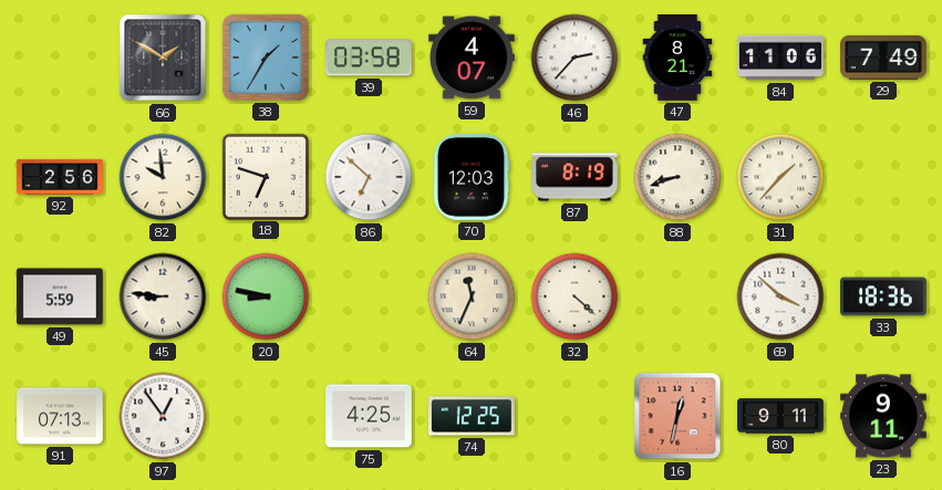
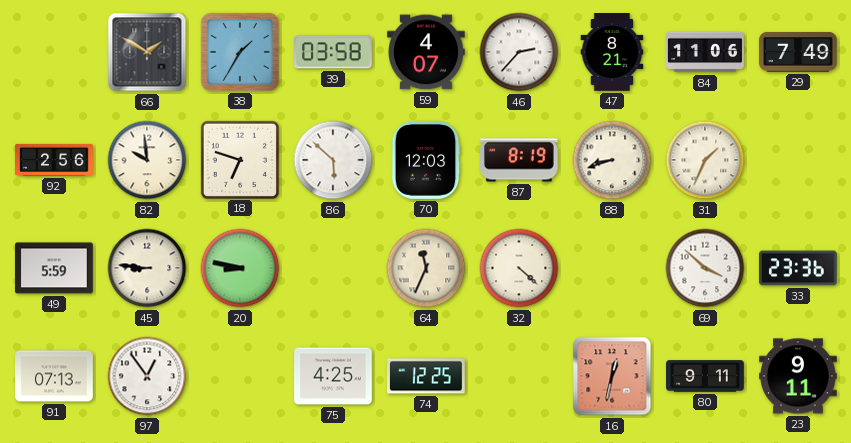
86: 6:52 -> 5:52 (333, 160)
31: 1:37 -> 1:34 (705, 160)
33: 18:36 -> 23:36 (798, 268)
